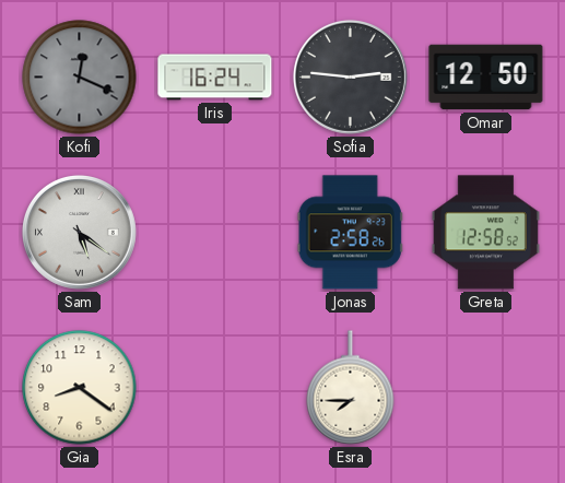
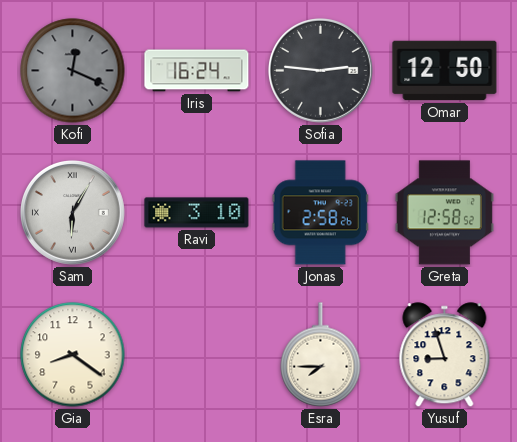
Sam: 5:21 -> 6:05 (72, 212)
Ravi: none -> 3:10 (197, 213)
Yusuf: none -> 8:57 (445, 355)
